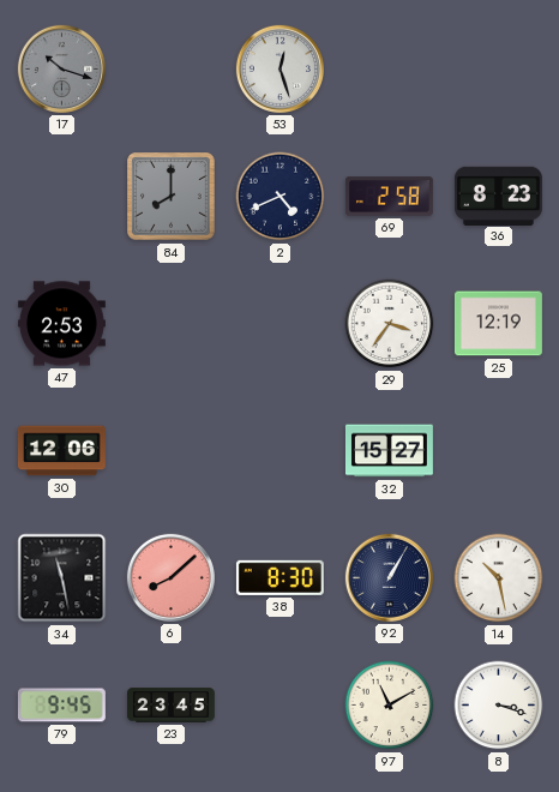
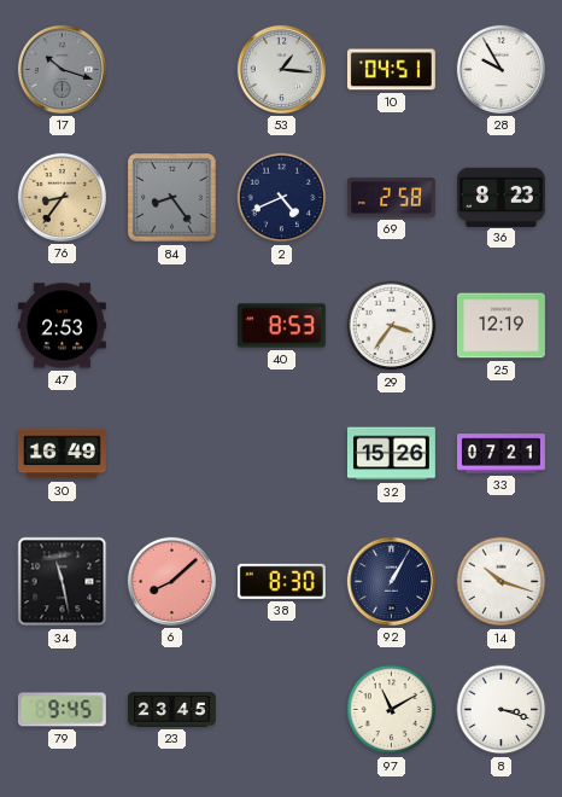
53: 12:27 -> 1:16 (281, 69)
10: none -> 04:51 (391, 70)
28: none -> 9:55 (500, 69)
76: none -> 8:36 (62, 197)
84: 8:00 -> 8:24 (172, 198)
40: none -> 8:53 (281, 326)
30: 12:06 -> 16:49 (62, 454)
32: 15:27 -> 15:26 (391, 454)
33: none -> 07:21 (502, 454)
14: 10:28 -> 10:18 (502, 582)
